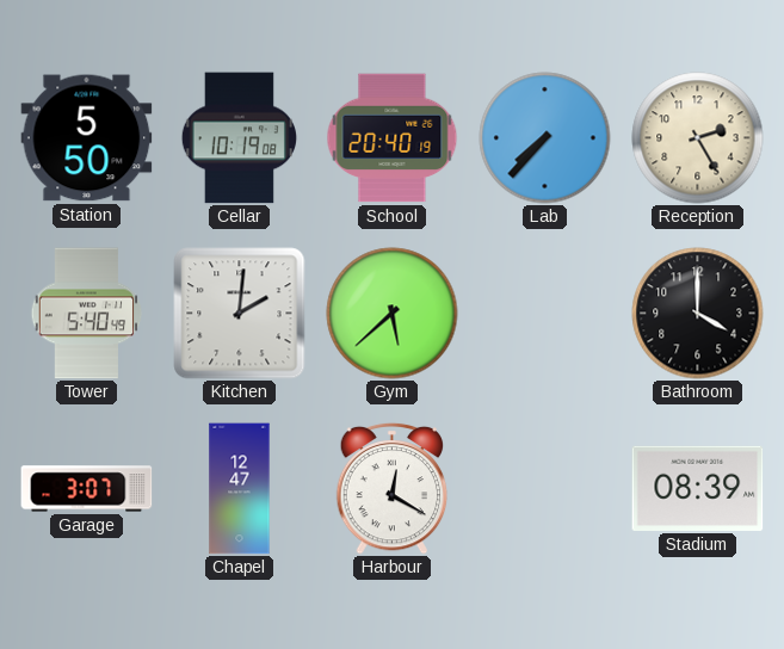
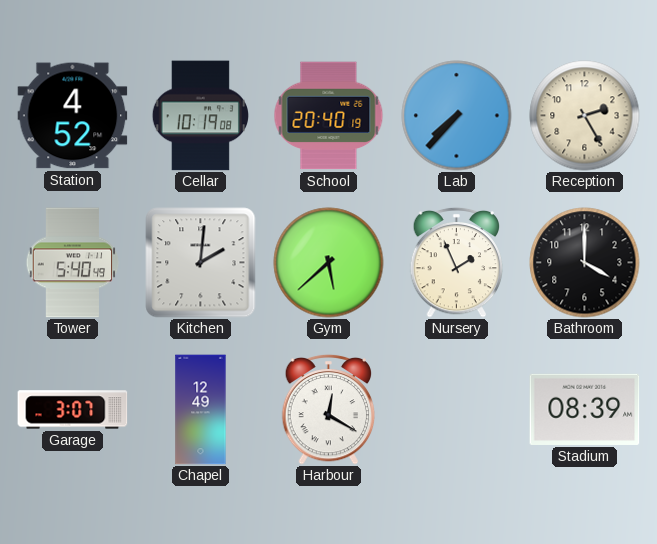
Station: 5:50 -> 4:52 (73, 116)
Nursery: none -> 1:56 (457, 262)
Chapel: 12:47 -> 12:49 (201, 410)
